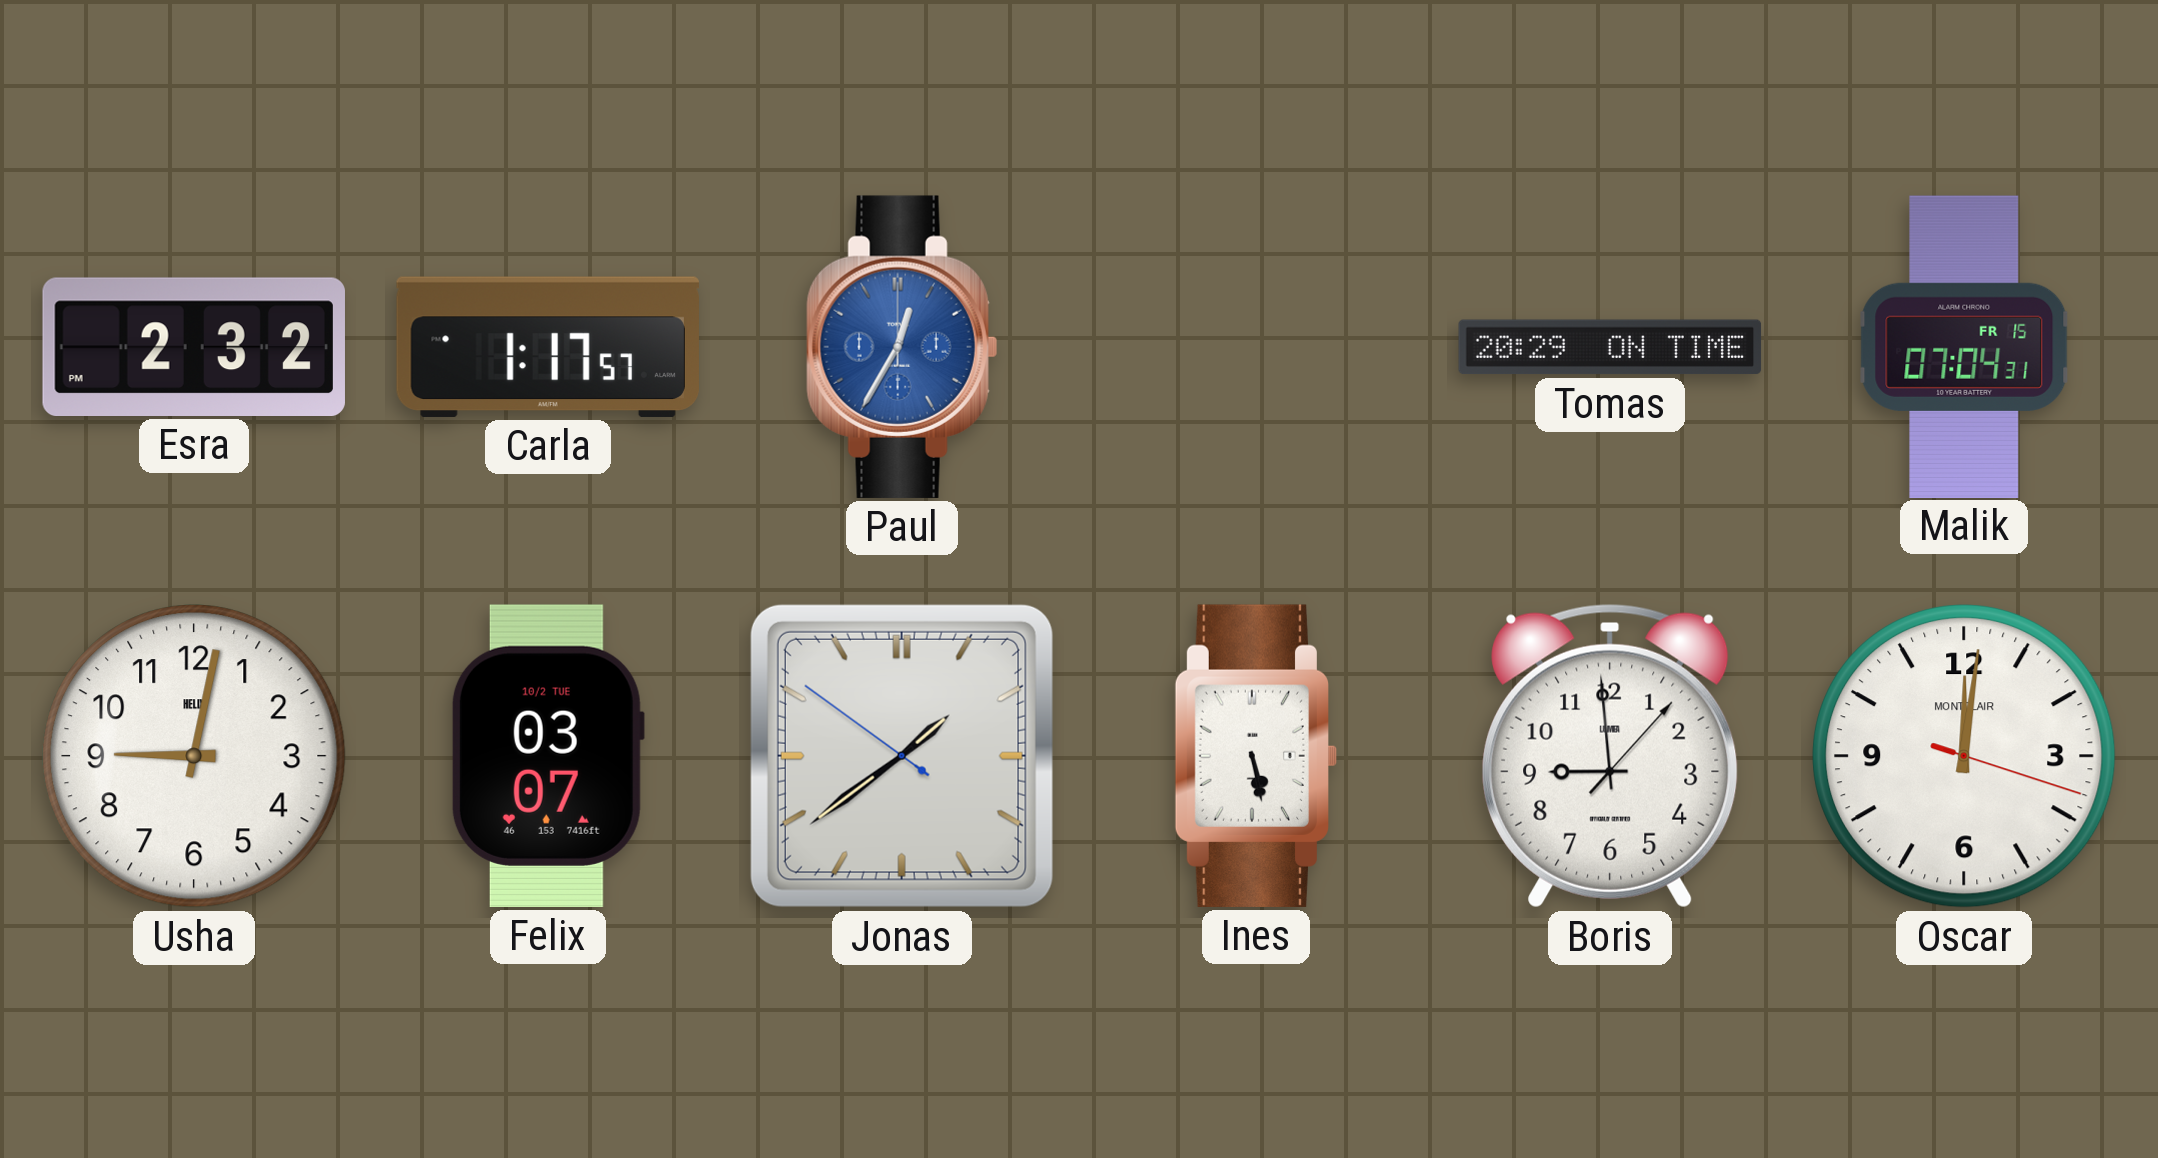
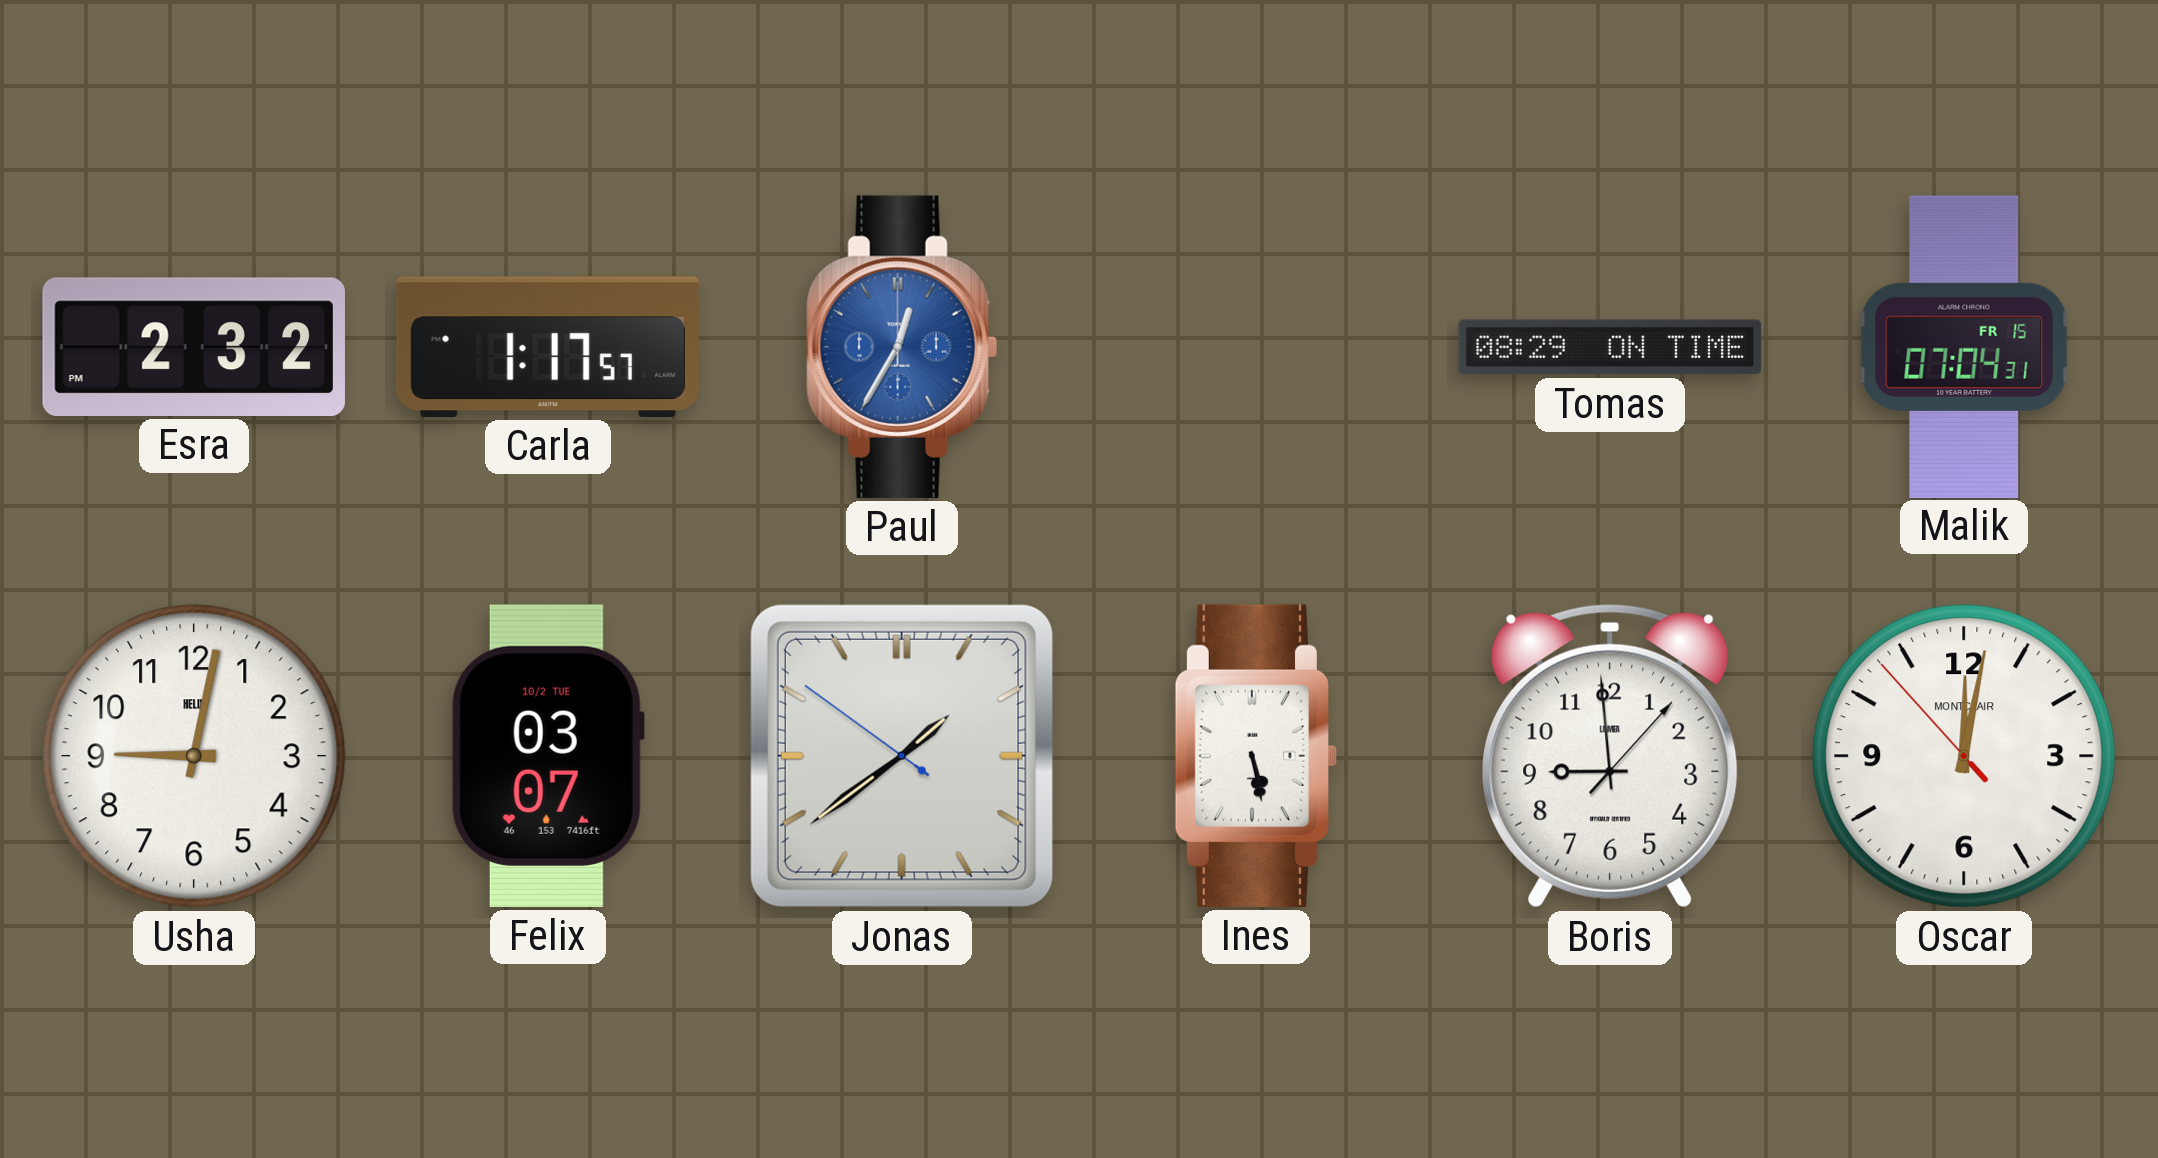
Tomas: 20:29 -> 08:29 (1610, 347)
Oscar: 12:01:18 -> 12:01:53 (1964, 756)
